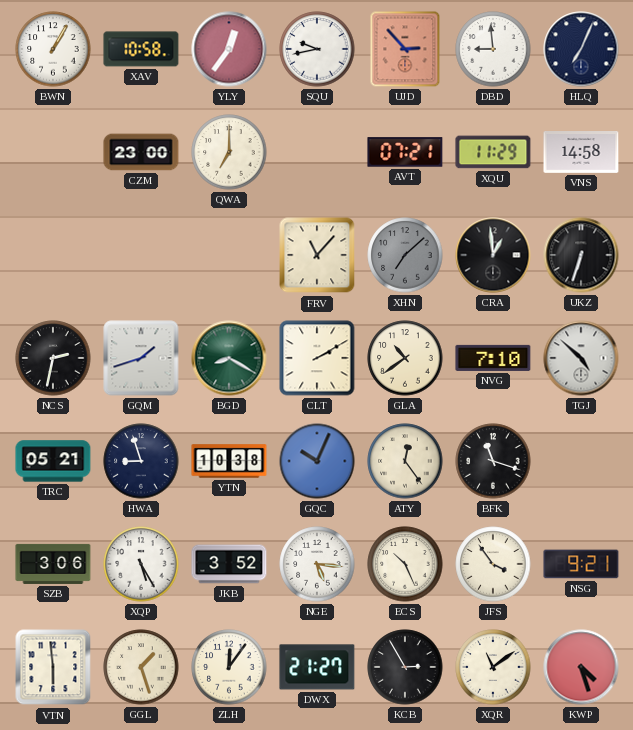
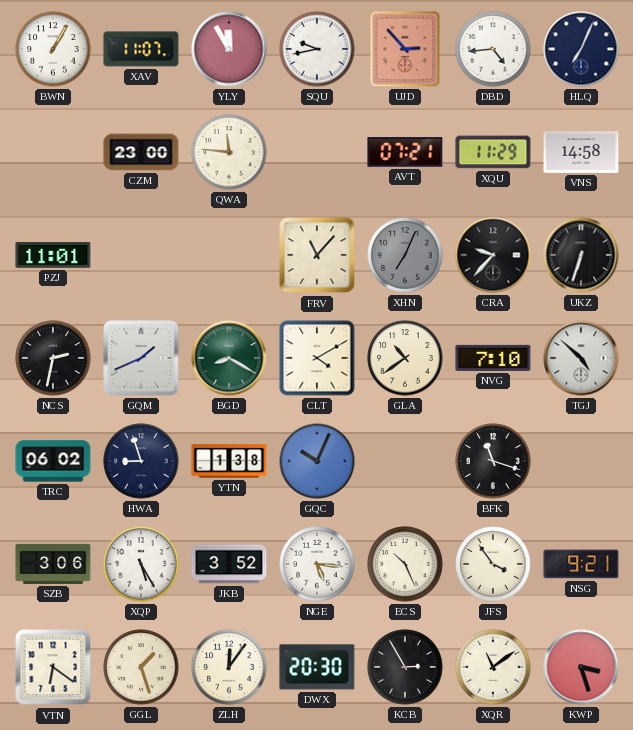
XAV: 10:58 -> 11:07 (141, 49)
YLY: 12:36 -> 11:55 (229, 49)
DBD: 8:59 -> 4:44 (493, 49)
QWA: 7:00 -> 11:46 (229, 152)
PZJ: none -> 11:01 (53, 256)
XHN: 7:08 -> 7:04 (405, 255)
CRA: 12:59 -> 9:37 (493, 255)
GQM: 1:42 -> 1:41 (141, 358)
CLT: 2:10 -> 4:10 (317, 358)
TRC: 05:21 -> 06:02 (53, 461)
YTN: 10:38 -> 1:38 (229, 461)
ATY: 12:24 -> none (405, 461)
VTN: 5:59 -> 6:21 (53, 667)
DWX: 21:27 -> 20:30 (317, 667)
KWP: 4:27 -> 3:27 (581, 667)
